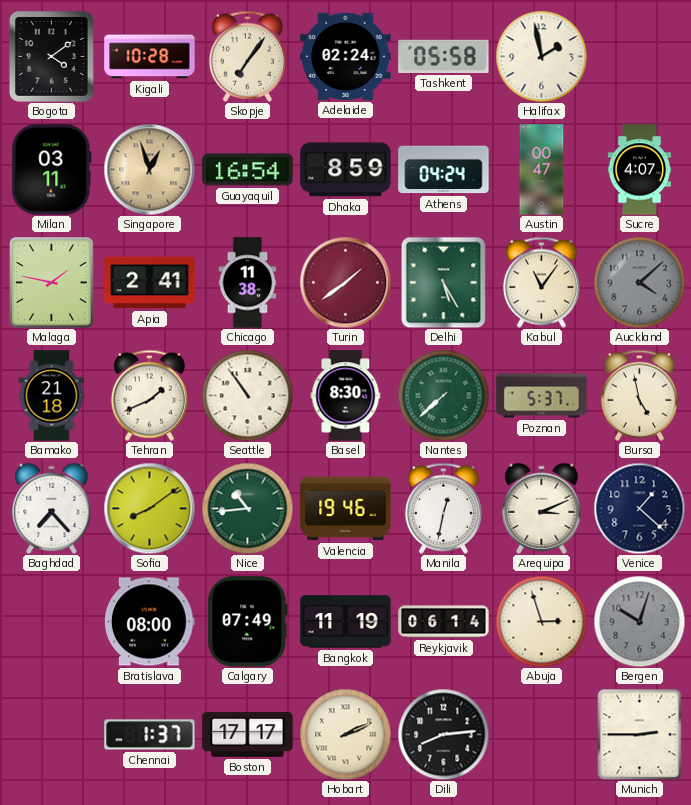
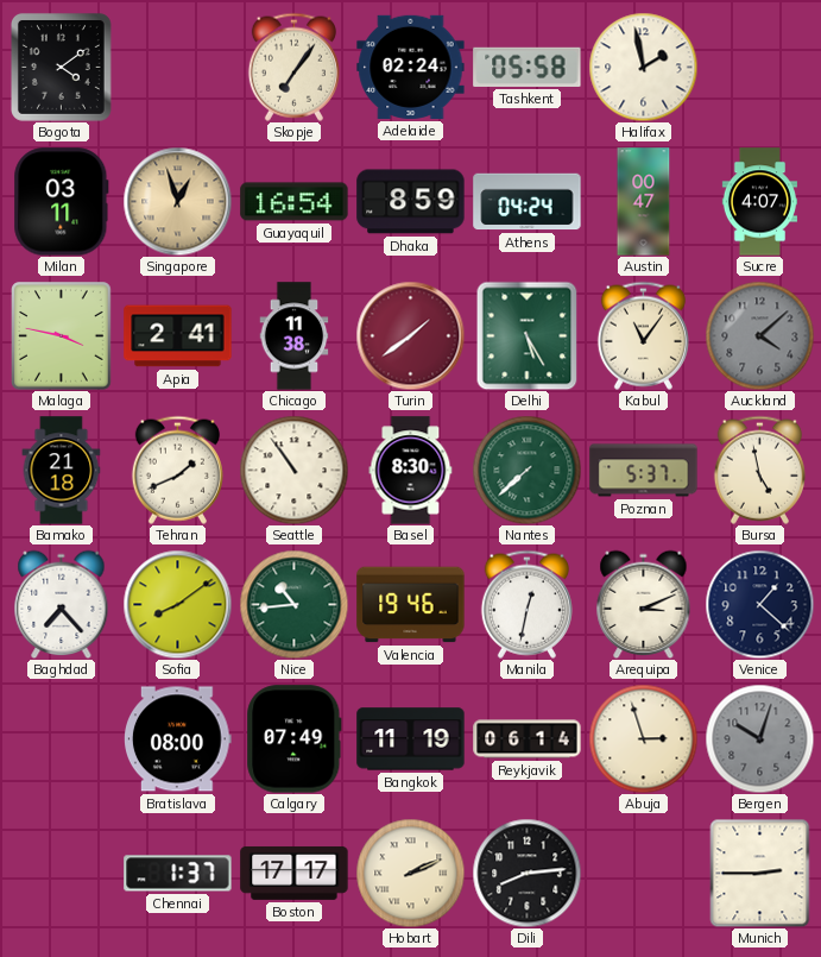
Kigali: 10:28 -> none (150, 57)
Malaga: 1:47 -> 3:47 (62, 336)
